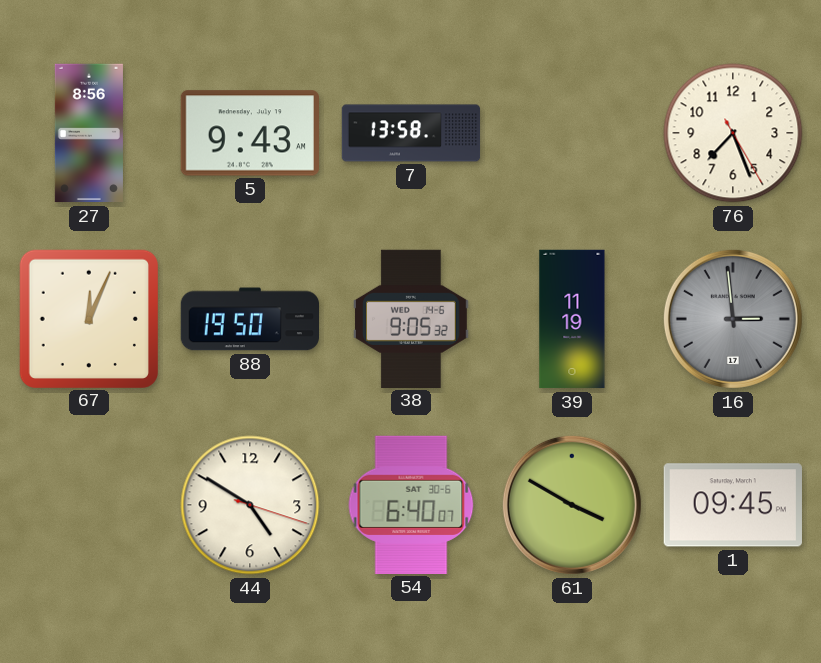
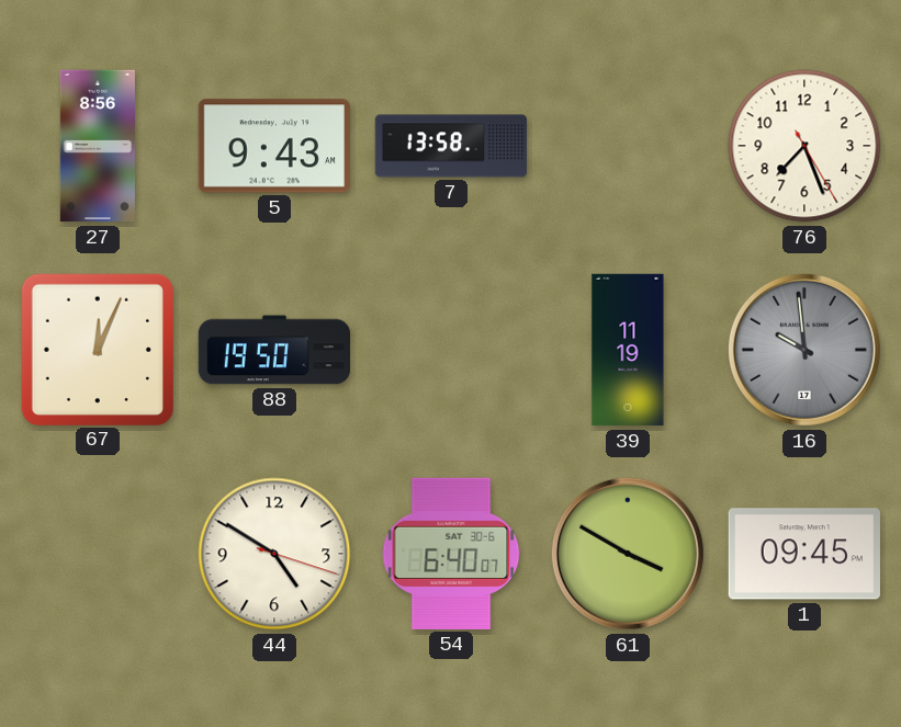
38: 9:05 -> none (411, 318)
16: 2:59 -> 9:59 (804, 350)
